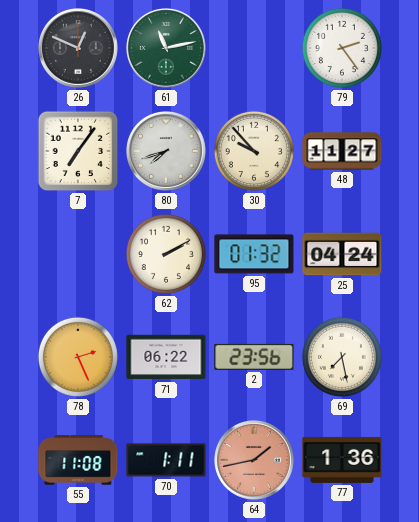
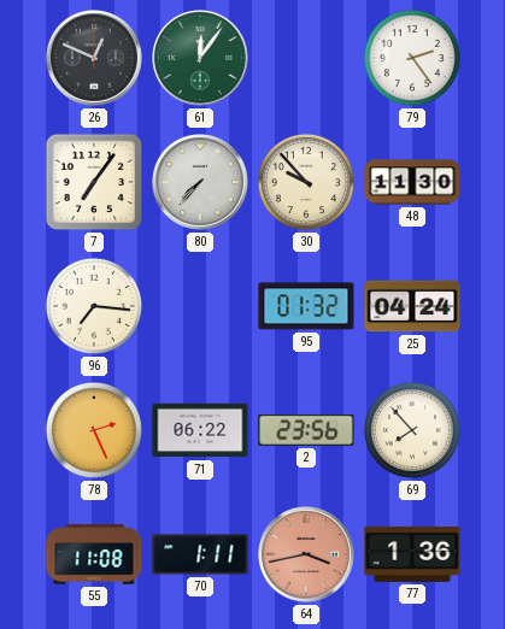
61: 11:13 -> 12:06 (201, 59)
80: 7:42 -> 7:37 (201, 183)
48: 11:27 -> 11:30 (412, 182)
96: none -> 7:16 (94, 306)
62: 2:10 -> none (166, 254)
69: 7:28 -> 7:53 (412, 430)
64: 1:43 -> 3:43 (307, 555)
